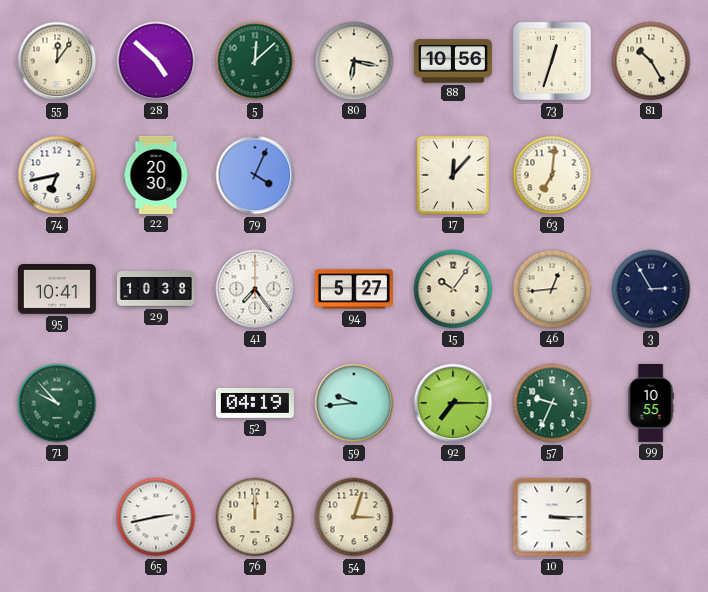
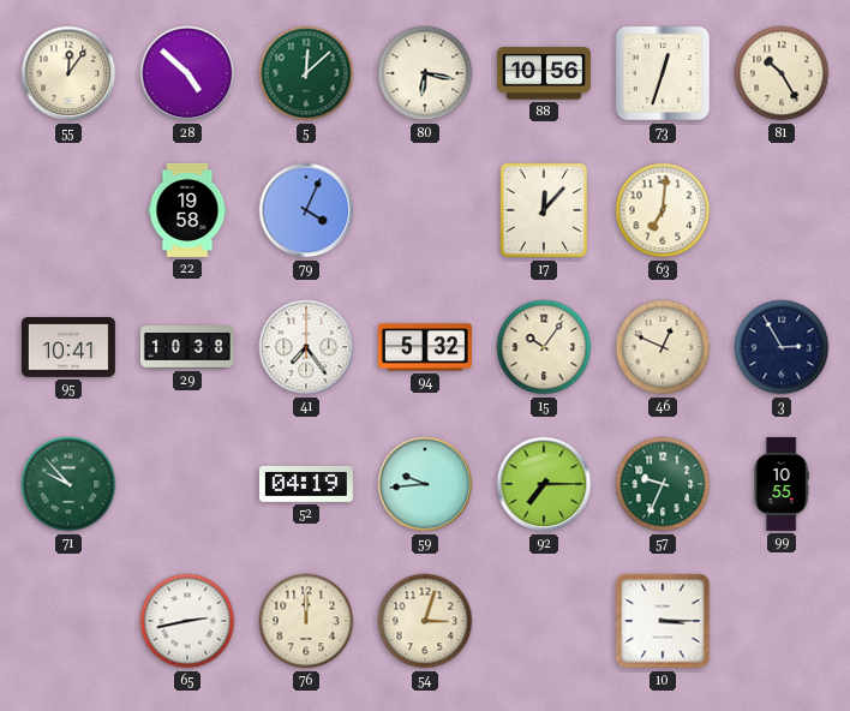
74: 6:43 -> none (57, 175)
22: 20:30 -> 19:58 (187, 210)
94: 5:27 -> 5:32 (425, 347)
46: 12:44 -> 12:49 (663, 347)
